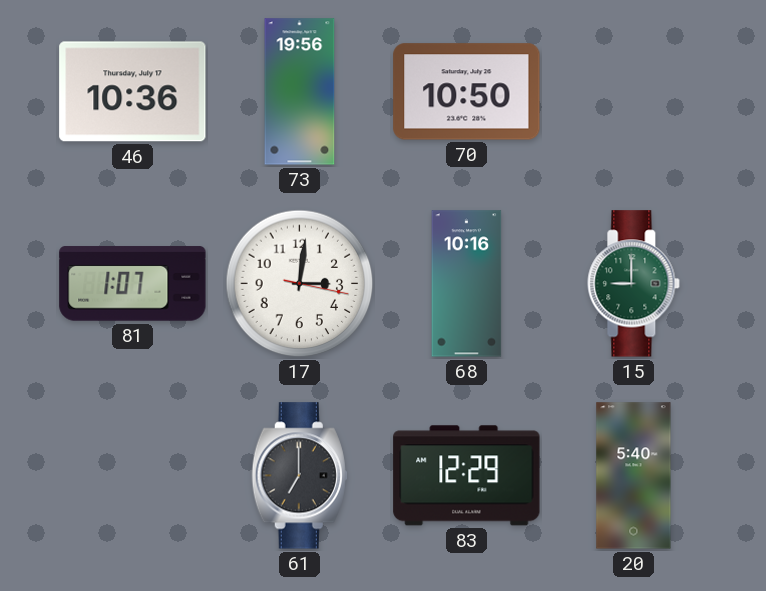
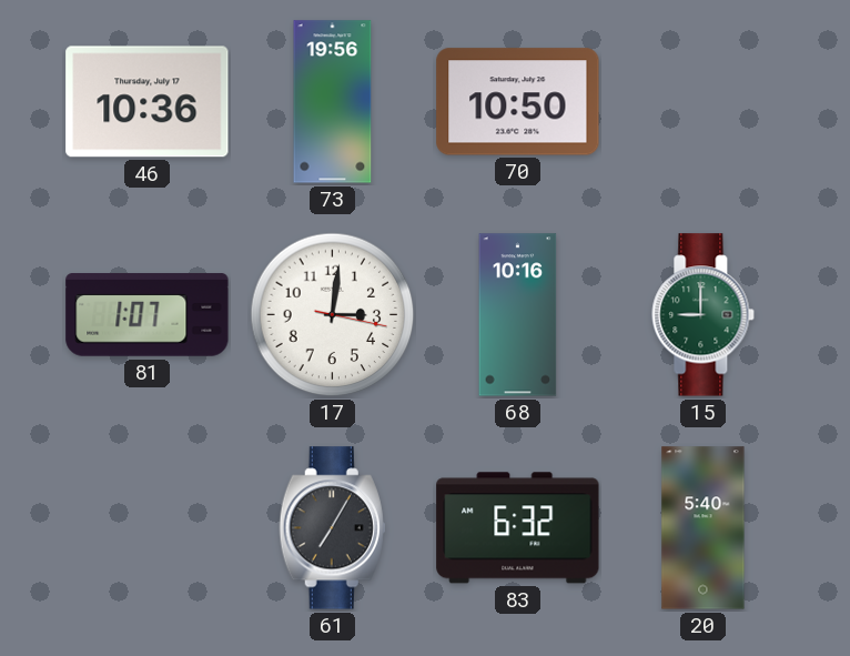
61: 7:00 -> 7:05 (332, 528)
83: 12:29 -> 6:32 (518, 528)
